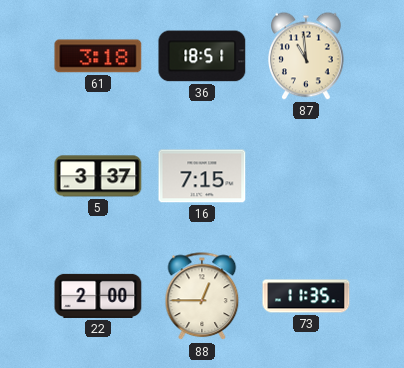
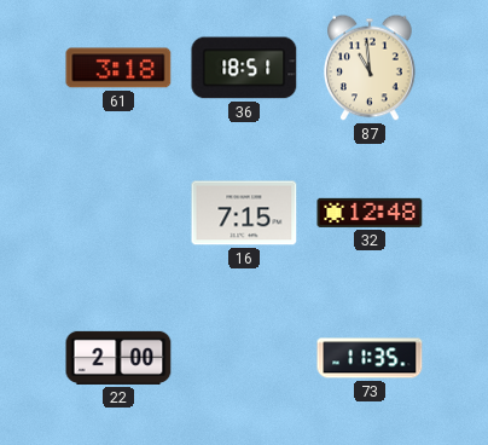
5: 3:37 -> none (98, 176)
32: none -> 12:48 (370, 213)
88: 12:45 -> none (202, 297)
